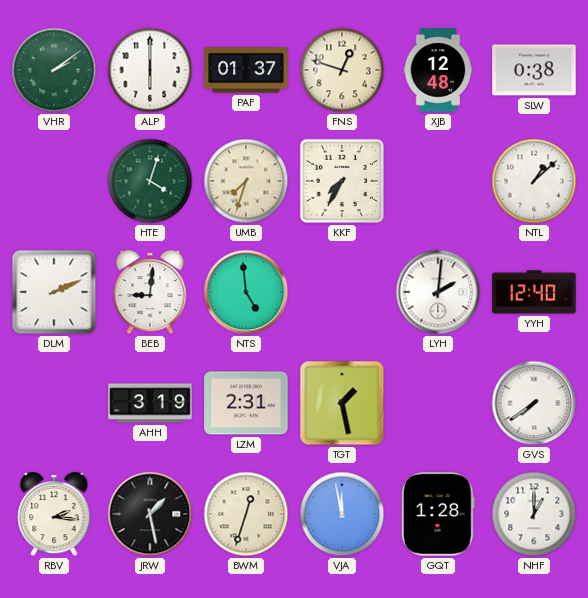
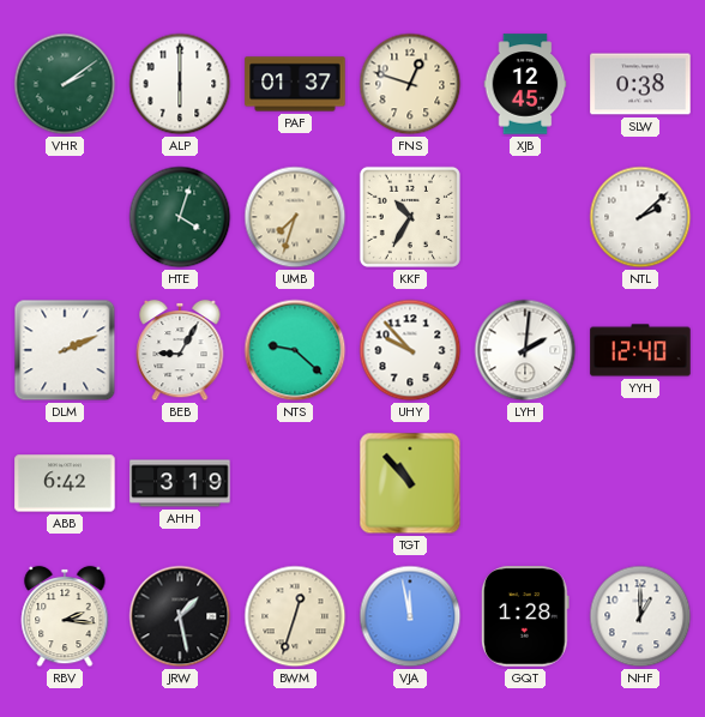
XJB: 12:48 -> 12:45 (525, 84)
KKF: 7:35 -> 10:35 (410, 217)
NTL: 1:08 -> 2:08 (640, 217)
BEB: 9:01 -> 9:05 (180, 350)
NTS: 4:59 -> 9:22 (295, 350)
UHY: none -> 9:53 (410, 350)
ABB: none -> 6:42 (65, 483)
LZM: 2:31 -> none (246, 403)
TGT: 1:28 -> 10:53 (410, 483)
GVS: 7:39 -> none (534, 403)
